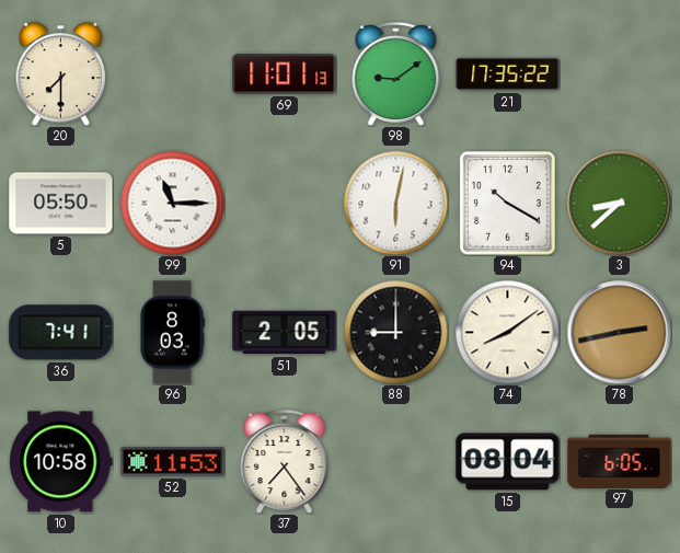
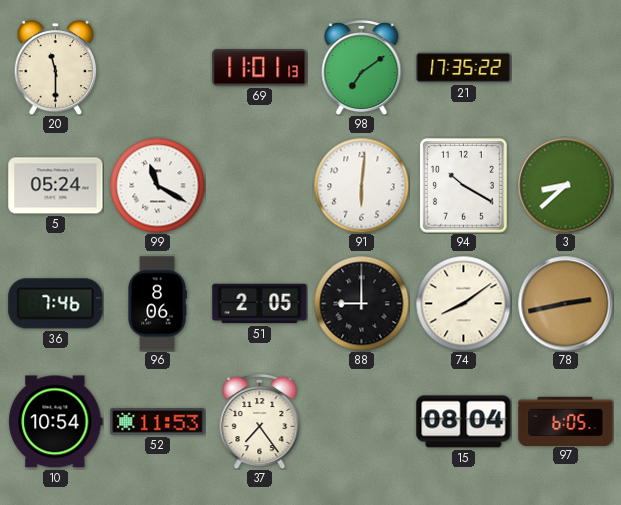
20: 7:30 -> 11:30 (56, 67)
98: 9:09 -> 7:09 (362, 68)
5: 05:50 -> 05:24 (56, 186)
99: 11:15 -> 11:20 (157, 185)
91: 6:02 -> 6:01 (361, 185)
36: 7:41 -> 7:46 (56, 304)
96: 8:03 -> 8:06 (157, 304)
10: 10:58 -> 10:54 (56, 422)
